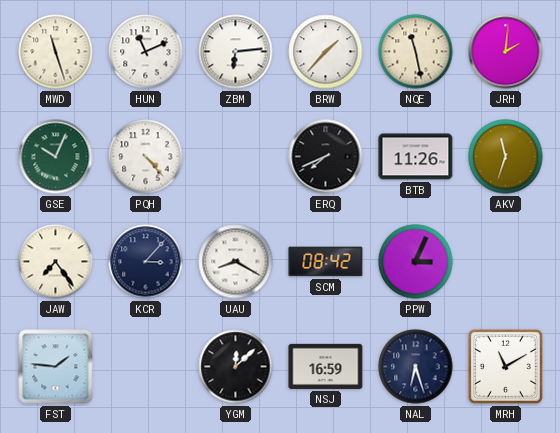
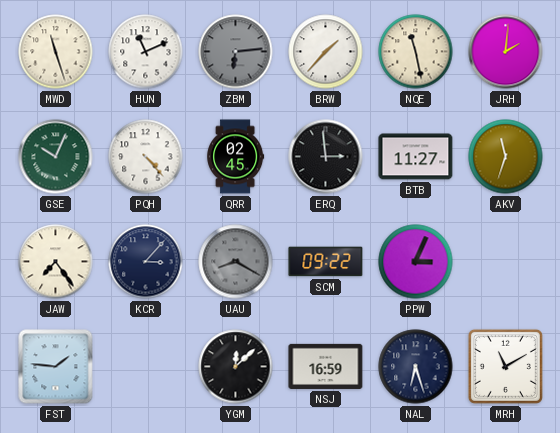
ZBM dial: white -> grey (236, 52)
QRR: none -> 02:45 (236, 157)
ERQ: 7:41 -> 2:59 (326, 157)
BTB: 11:26 -> 11:27 (416, 157)
UAU dial: white -> grey (236, 262)
SCM: 08:42 -> 09:22 (326, 262)
